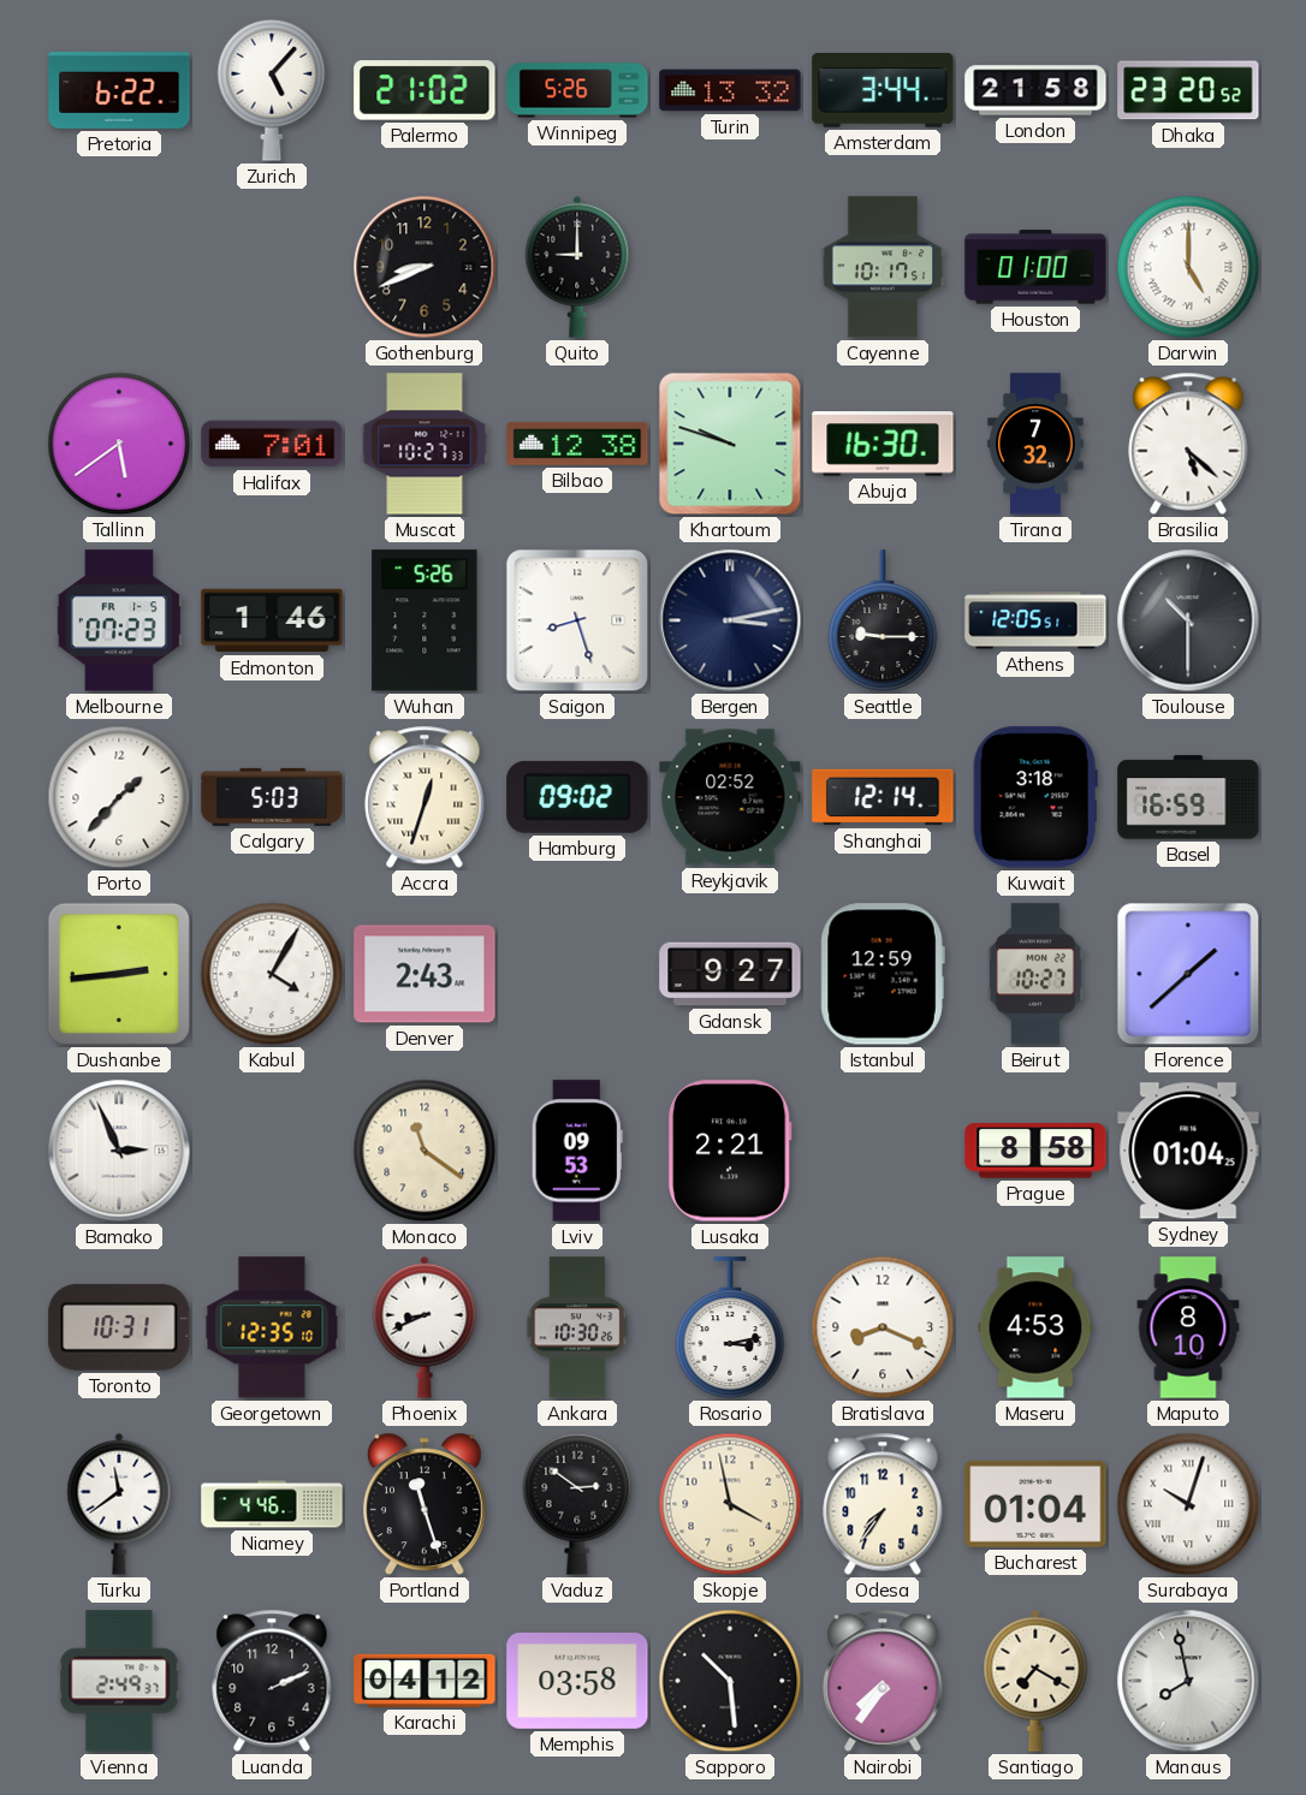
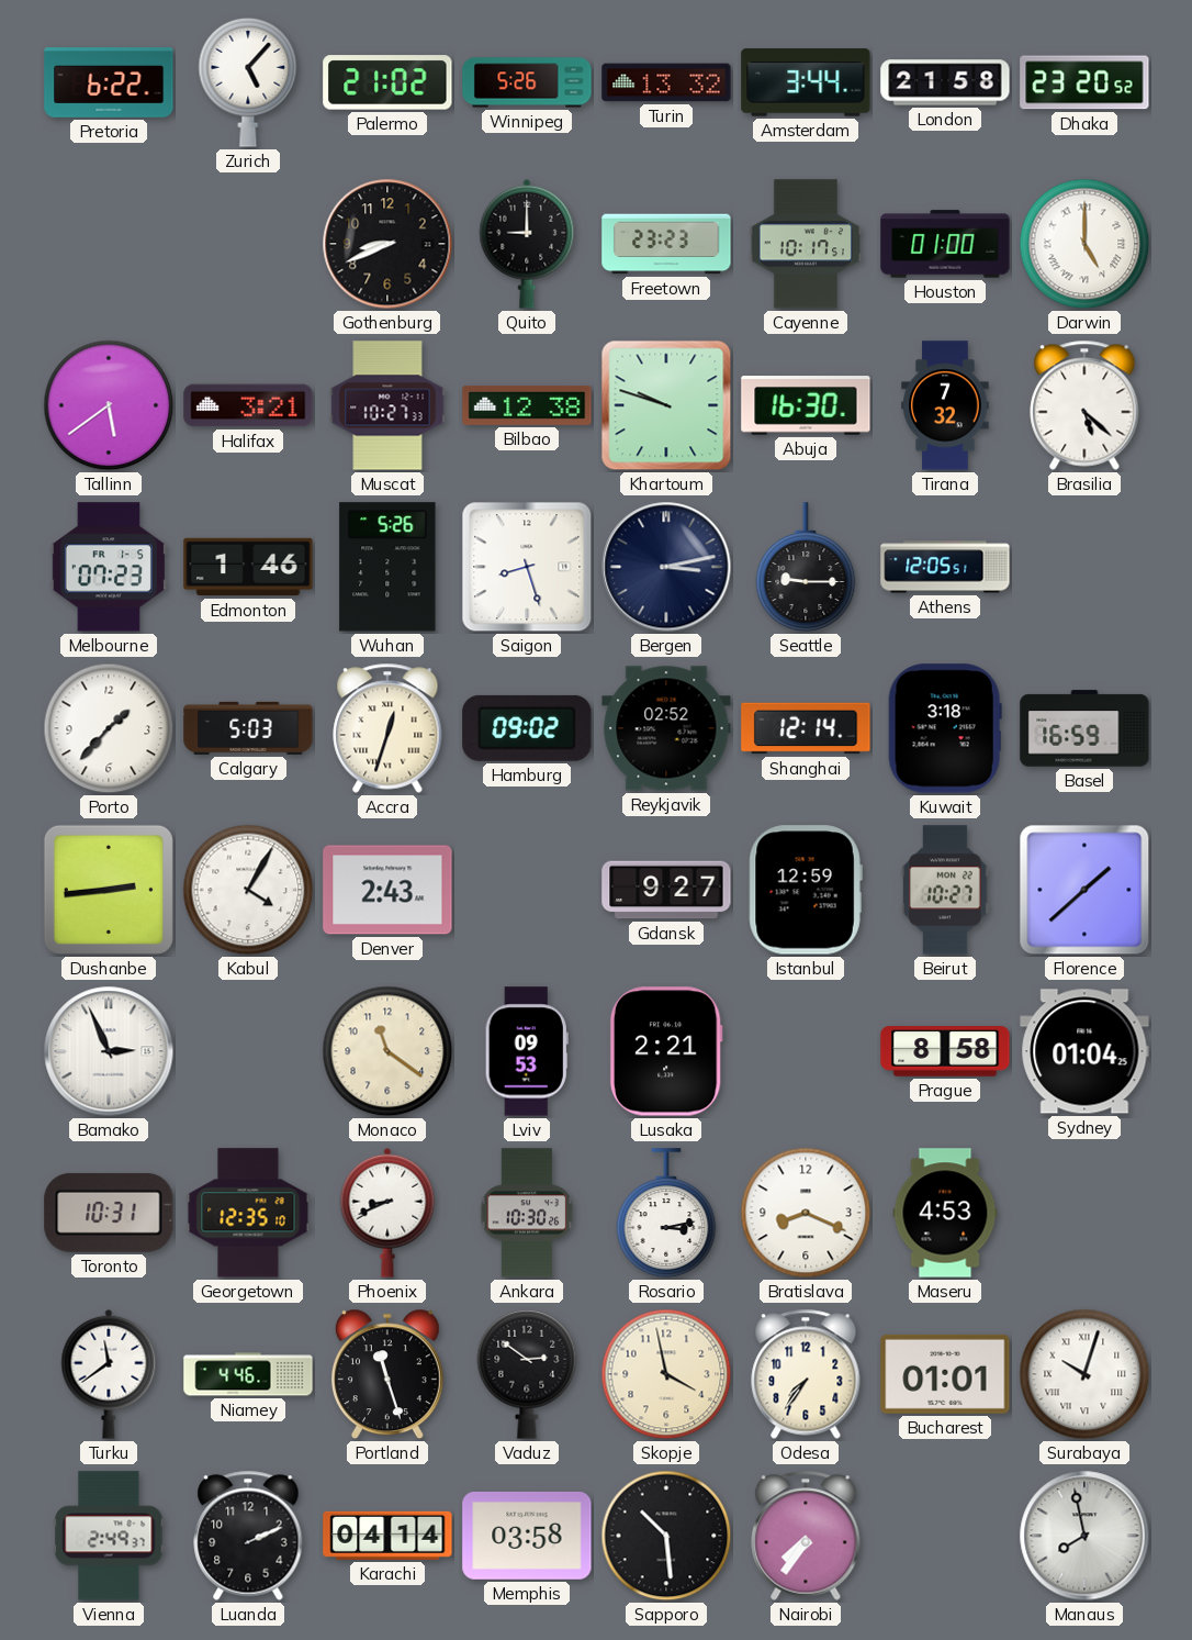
Freetown: none -> 23:23 (666, 244)
Halifax: 7:01 -> 3:21 (248, 405)
Toulouse: 10:30 -> none (1188, 620)
Maputo: 8:10 -> none (1188, 1327)
Bucharest: 01:04 -> 01:01 (945, 1374)
Karachi: 04:12 -> 04:14 (387, 1536)
Santiago: 7:20 -> none (1035, 1681)
